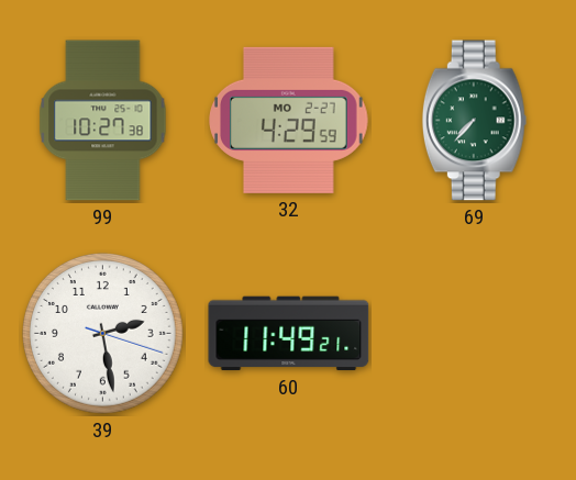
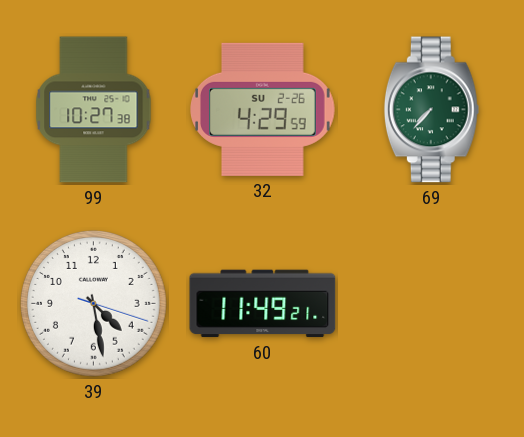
32 date: MO 2-27 -> SU 2-26 (263, 109)
39: 2:28 -> 4:28 (93, 303)
